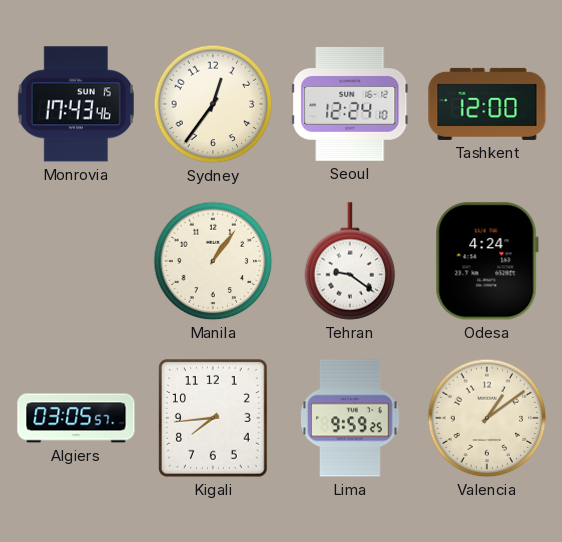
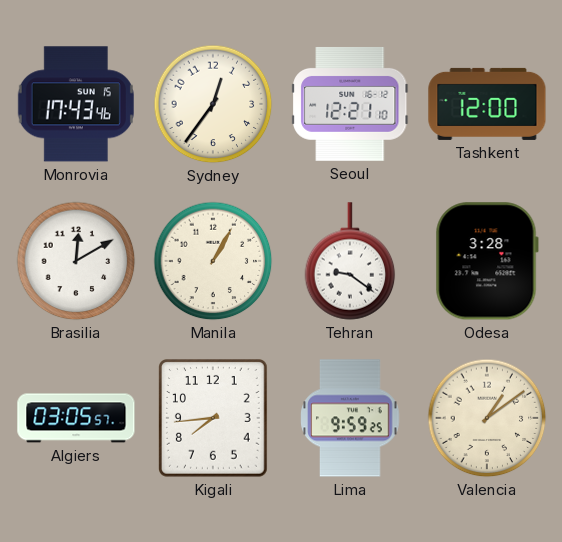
Seoul: 12:24 -> 12:21 (351, 104)
Brasilia: none -> 12:10 (76, 261)
Manila: 1:06 -> 1:05 (213, 261)
Odesa: 4:24 -> 3:28 (487, 261)
